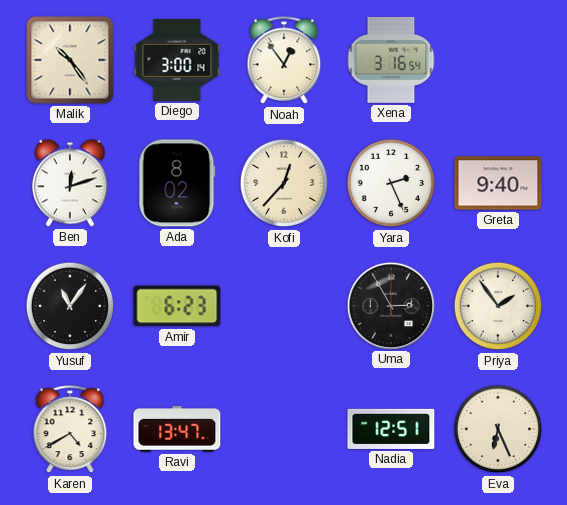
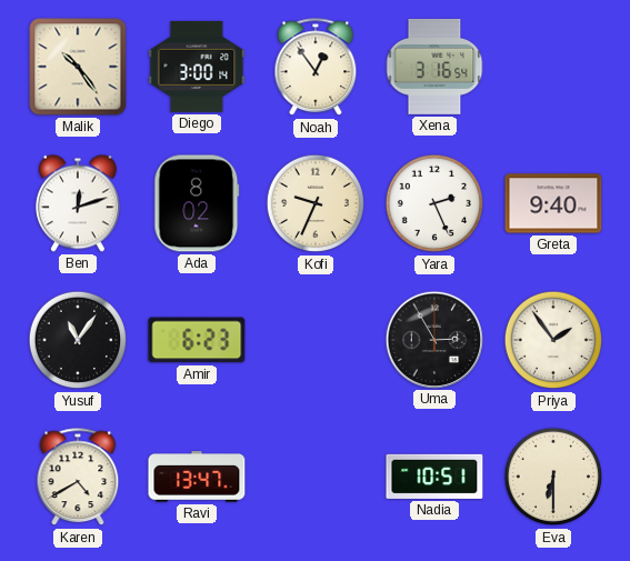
Kofi: 12:37 -> 9:34 (316, 203)
Nadia: 12:51 -> 10:51 (434, 477)
Eva: 6:26 -> 6:30 (553, 477)
